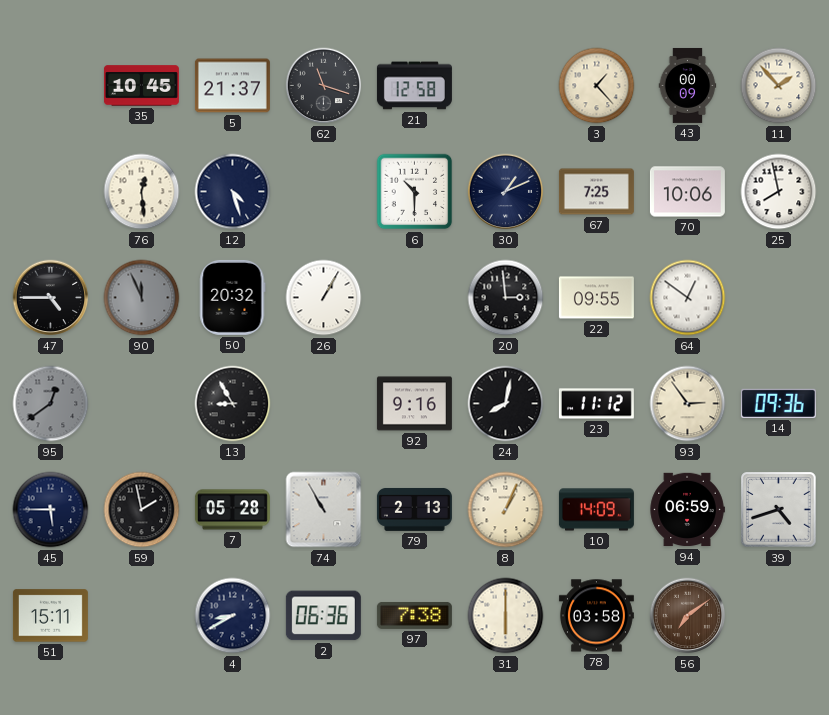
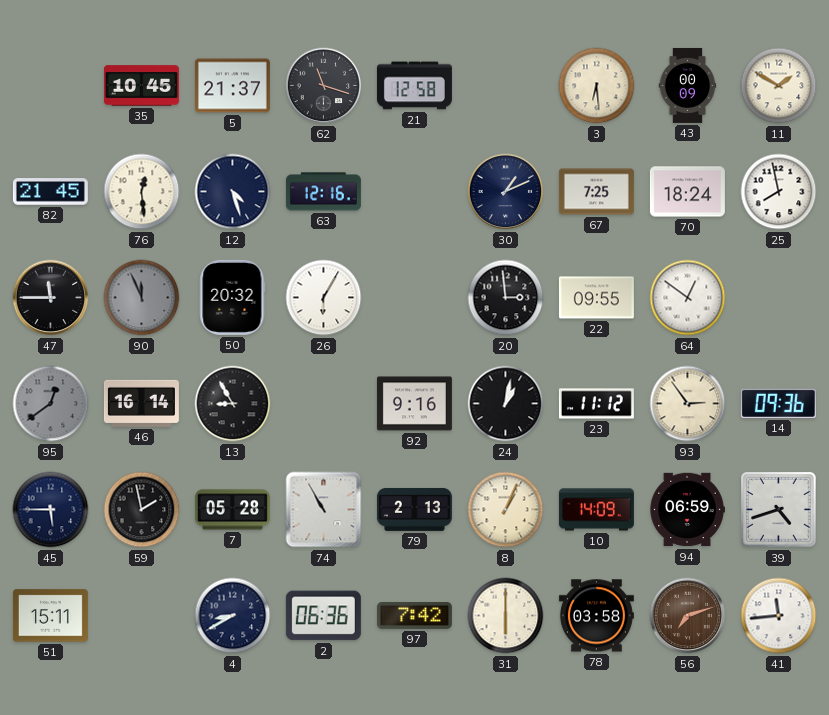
3: 1:23 -> 6:29 (597, 86)
11: 1:53 -> 1:50 (779, 86)
82: none -> 21:45 (50, 192)
63: none -> 12:16 (323, 192)
6: 10:30 -> none (415, 192)
70: 10:06 -> 18:24 (687, 192)
47: 4:45 -> 11:45 (51, 298)
26: 1:05 -> 6:05 (324, 298)
46: none -> 16:14 (141, 403)
24: 8:02 -> 1:02 (506, 404)
97: 7:38 -> 7:42 (414, 615)
56: 7:09 -> 7:12 (688, 616)
41: none -> 11:44 (779, 616)
